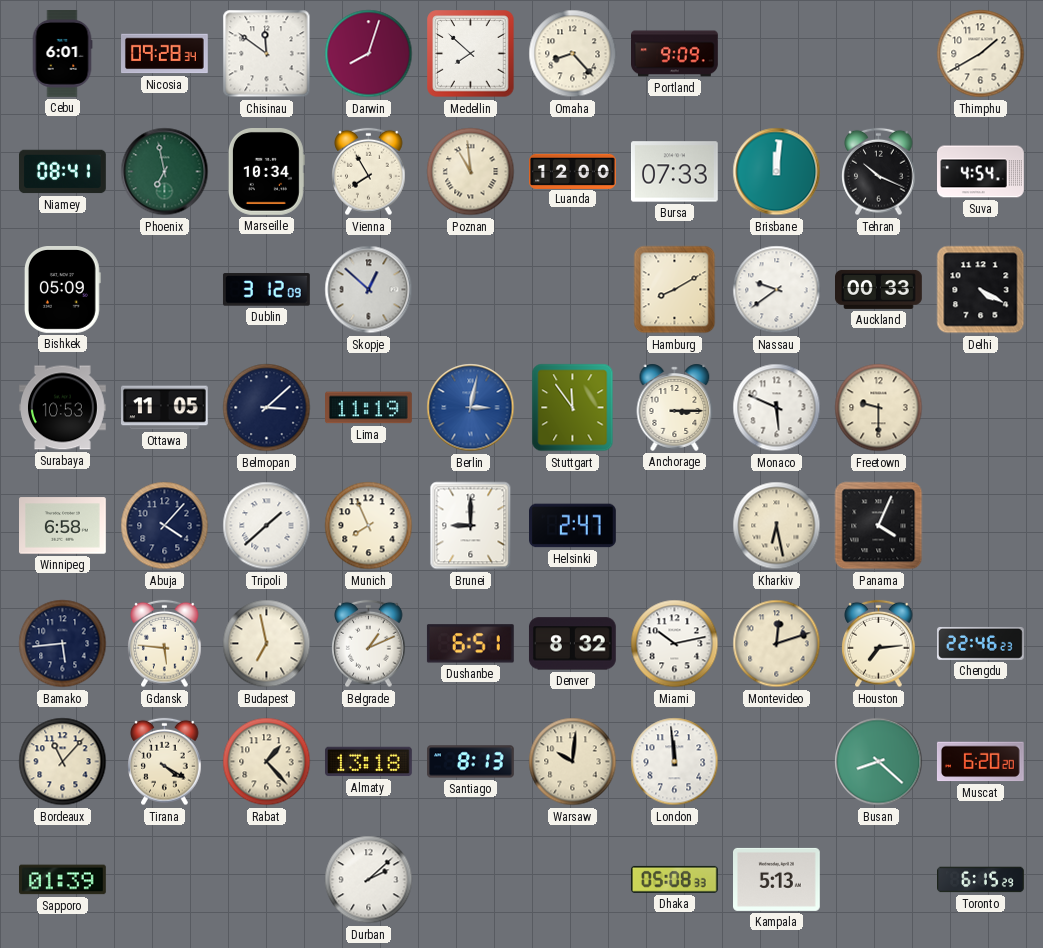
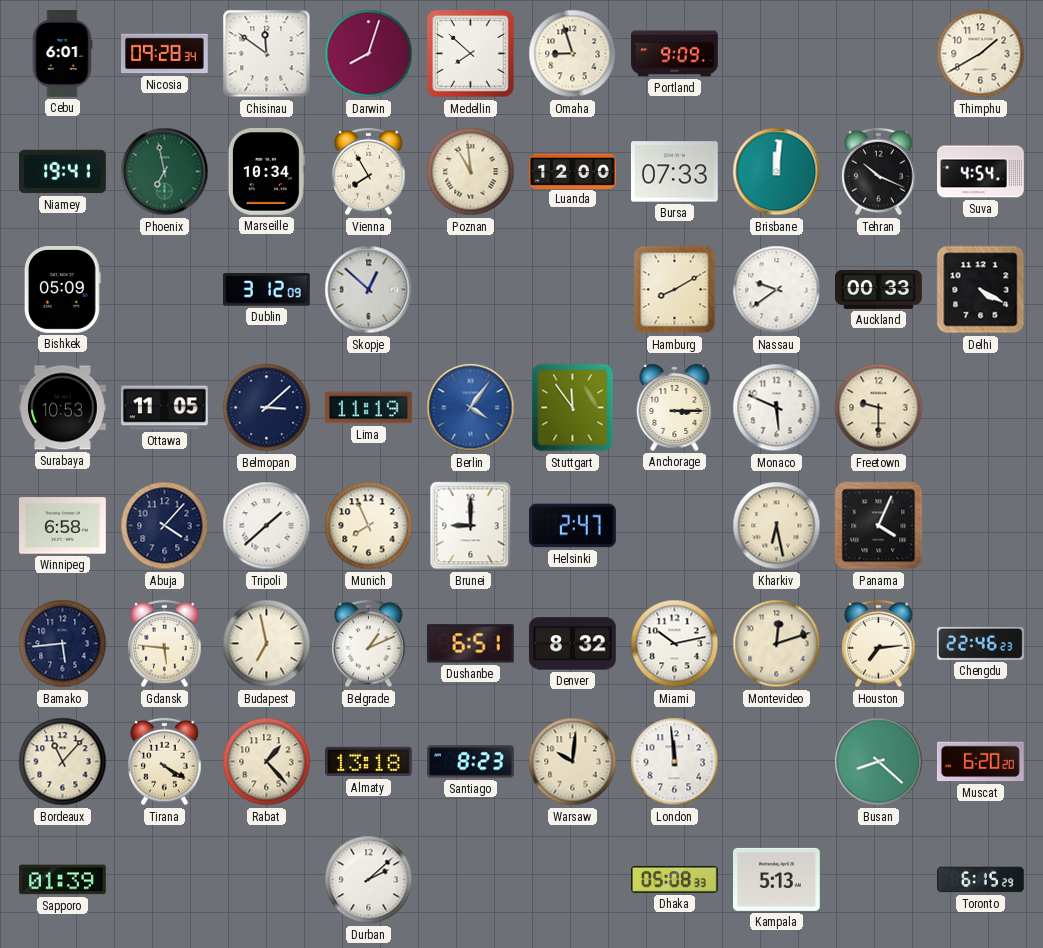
Omaha: 8:23 -> 8:57 (573, 54)
Niamey: 08:41 -> 19:41 (63, 172)
Berlin: 3:02 -> 4:06 (471, 408)
Santiago: 8:13 -> 8:23 (471, 762)
